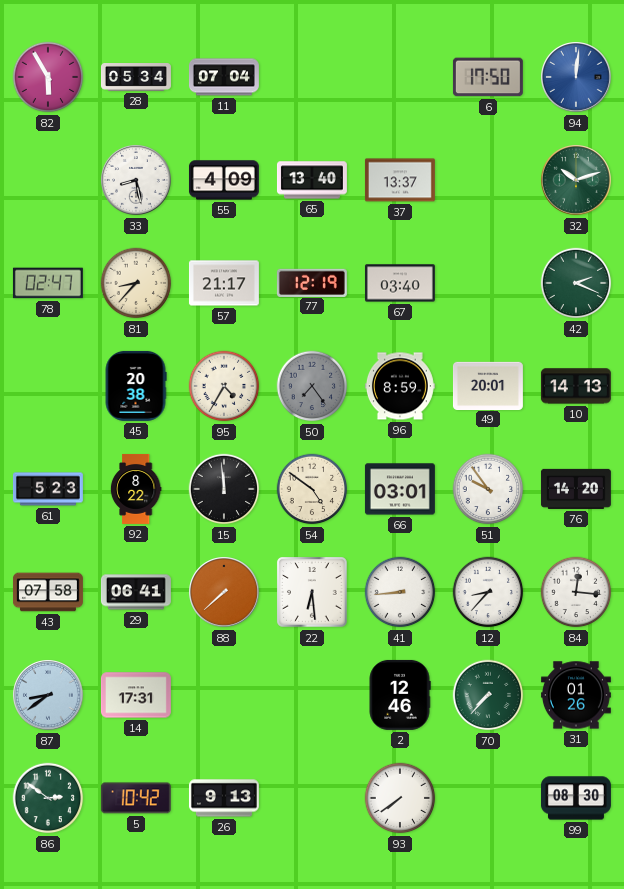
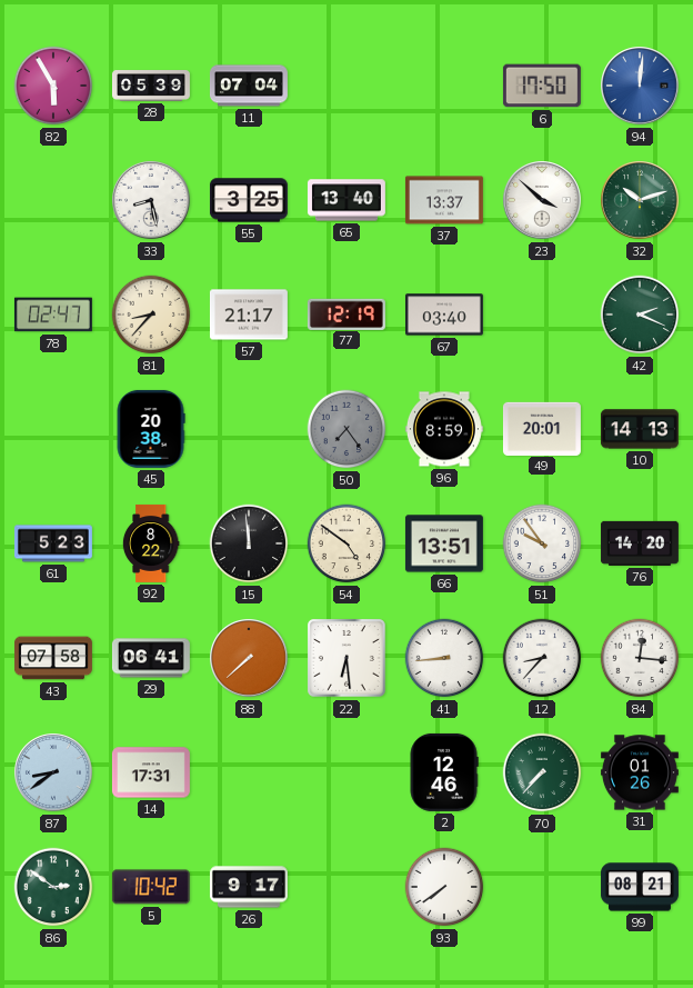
28: 05:34 -> 05:39 (151, 87)
55: 4:09 -> 3:25 (249, 200)
23: none -> 3:52 (543, 201)
95: 4:35 -> none (224, 386)
66: 03:01 -> 13:51 (444, 543)
26: 9:13 -> 9:17 (249, 887)
99: 08:30 -> 08:21 (640, 887)
